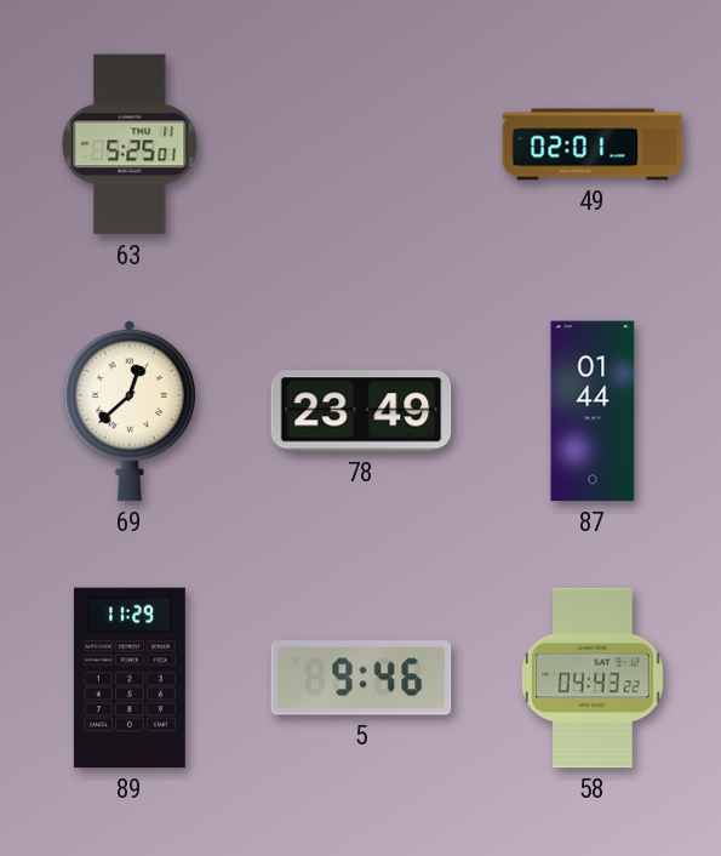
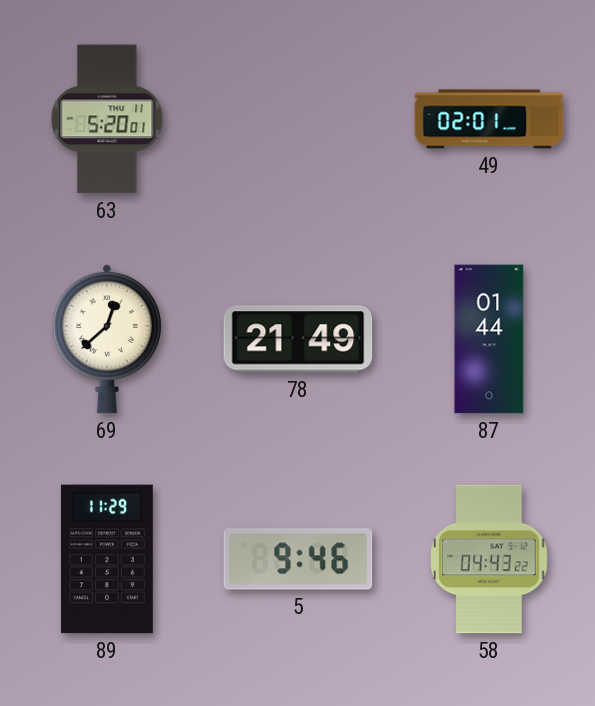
63: 5:25 -> 5:20 (107, 119)
78: 23:49 -> 21:49 (298, 339)
